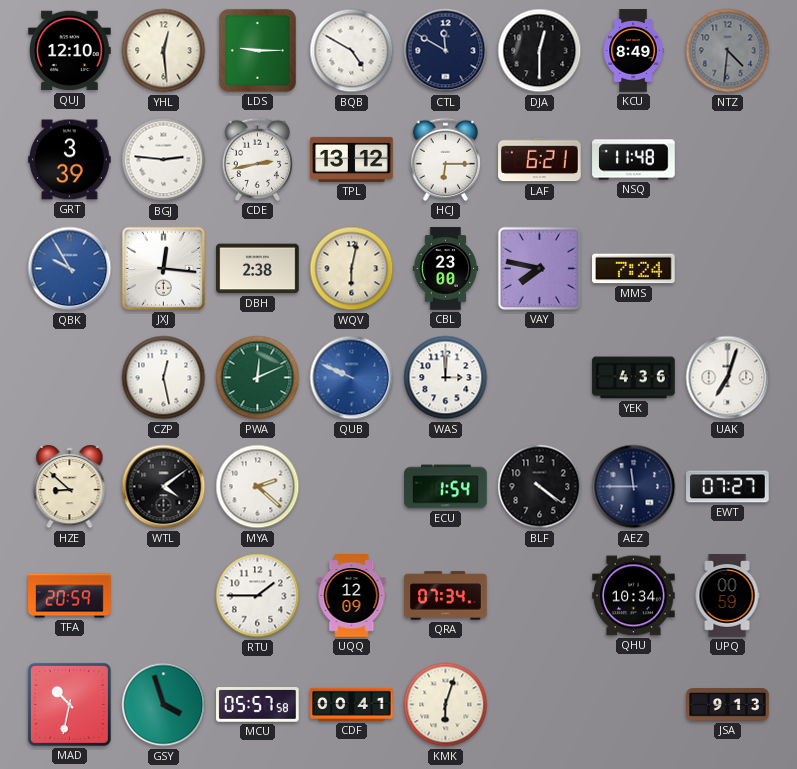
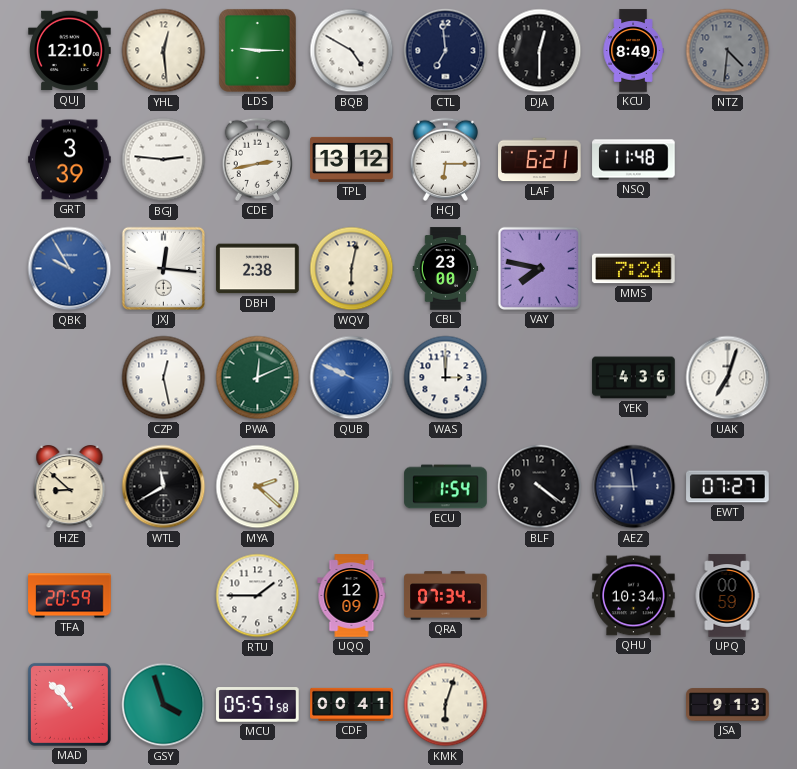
CTL: 11:50 -> 6:59 (446, 51)
WTL: 4:09 -> 11:40 (164, 487)
MAD: 10:32 -> 10:53 (69, 704)
